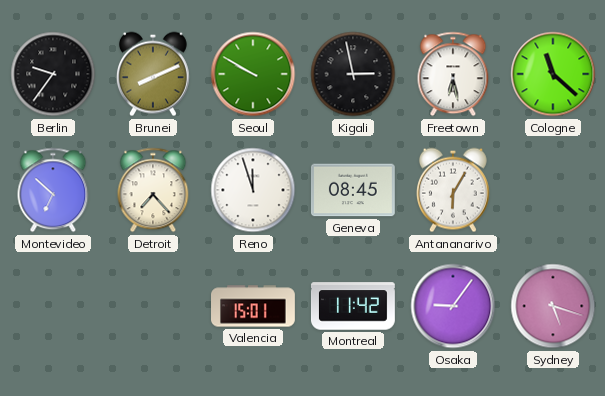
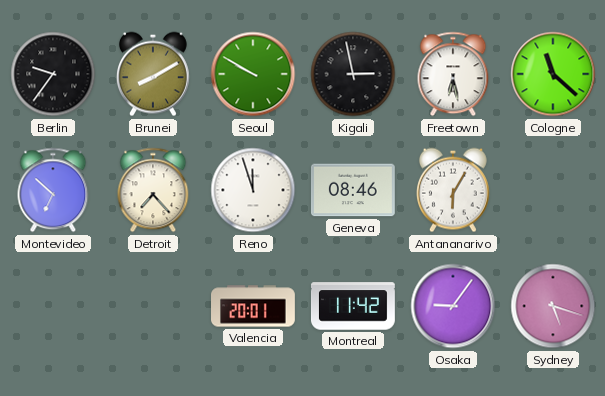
Brunei: 8:11 -> 8:10 (153, 74)
Geneva: 08:45 -> 08:46 (353, 190)
Valencia: 15:01 -> 20:01 (254, 306)
